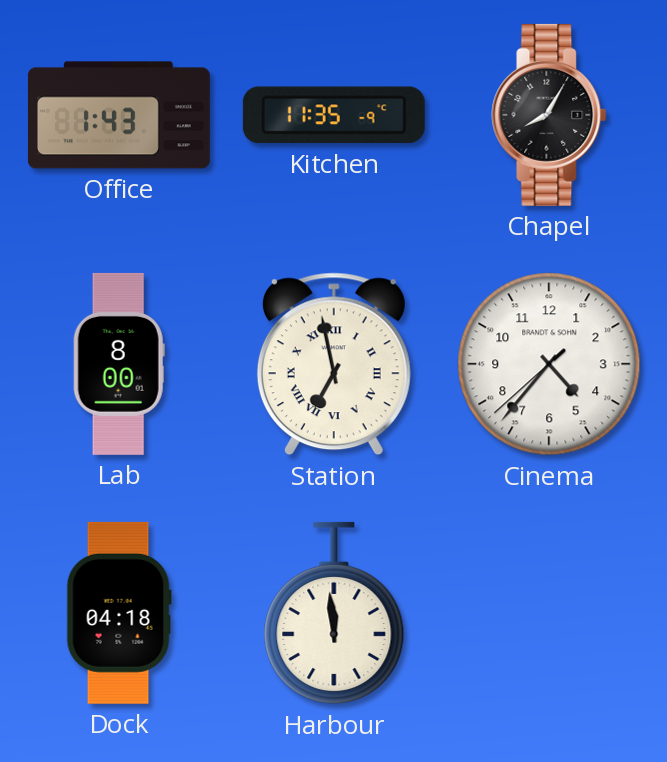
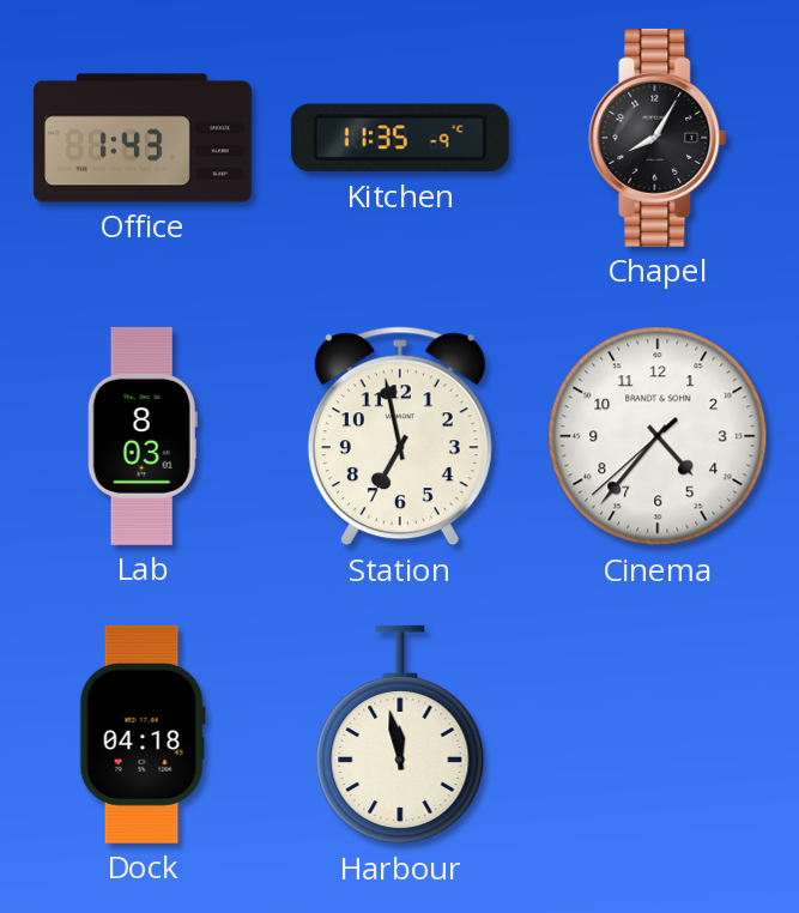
Lab: 8:00 -> 8:03 (143, 436)
Station numerals: Roman -> Arabic (400, 436)
Harbour: 11:59 -> 11:58 (400, 734)
